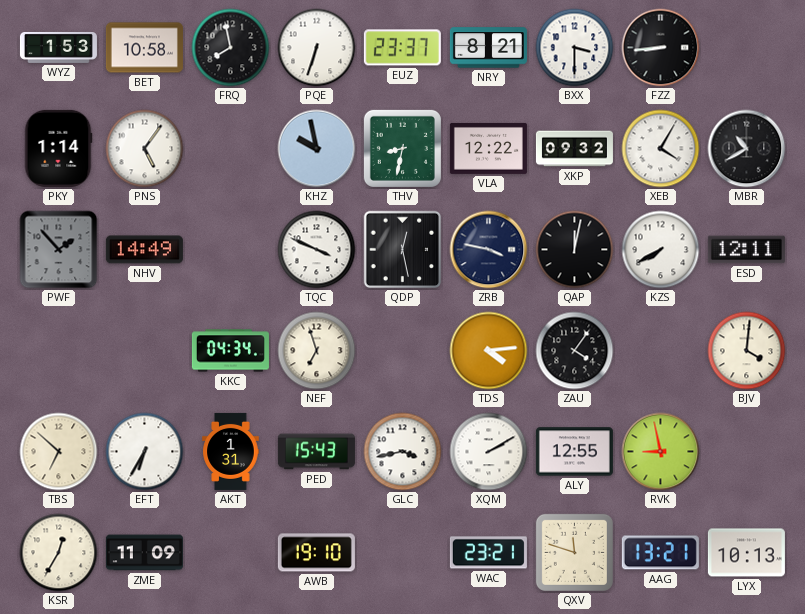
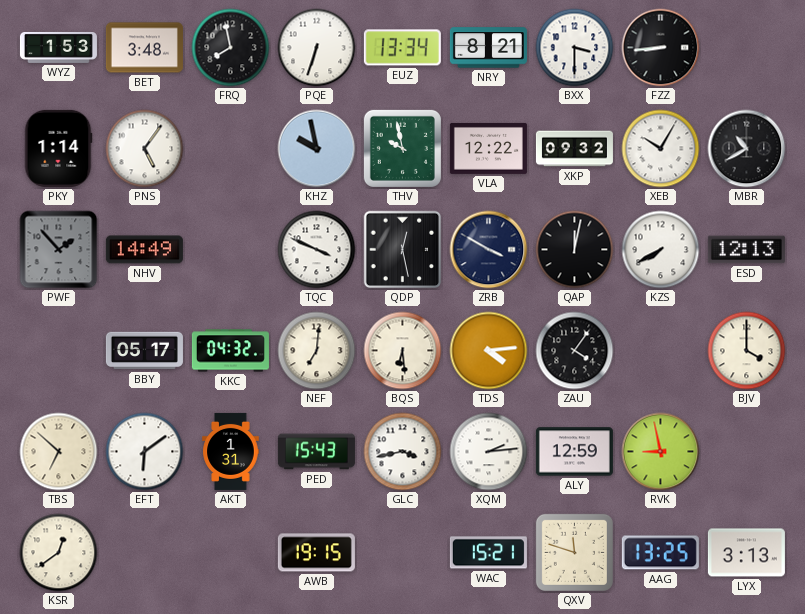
BET: 10:58 -> 3:48 (144, 48)
EUZ: 23:37 -> 13:34 (402, 48)
THV: 8:32 -> 9:58 (402, 148)
XEB: 4:05 -> 10:05 (661, 149)
ZRB: 3:47 -> 3:50 (489, 250)
ESD: 12:11 -> 12:13 (746, 250)
BBY: none -> 05:17 (144, 351)
KKC: 04:34 -> 04:32 (230, 351)
NEF: 6:57 -> 7:01 (317, 351)
BQS: none -> 6:29 (403, 351)
BJV: 4:01 -> 4:00 (747, 351)
EFT: 6:35 -> 6:09 (145, 452)
XQM: 2:10 -> 2:14 (489, 452)
ALY: 12:55 -> 12:59 (574, 452)
KSR: 12:35 -> 12:39 (59, 553)
ZME: 11:09 -> none (144, 553)
AWB: 19:10 -> 19:15 (316, 553)
WAC: 23:21 -> 15:21 (488, 553)
AAG: 13:21 -> 13:25 (660, 553)
LYX: 10:13 -> 3:13 (746, 553)
